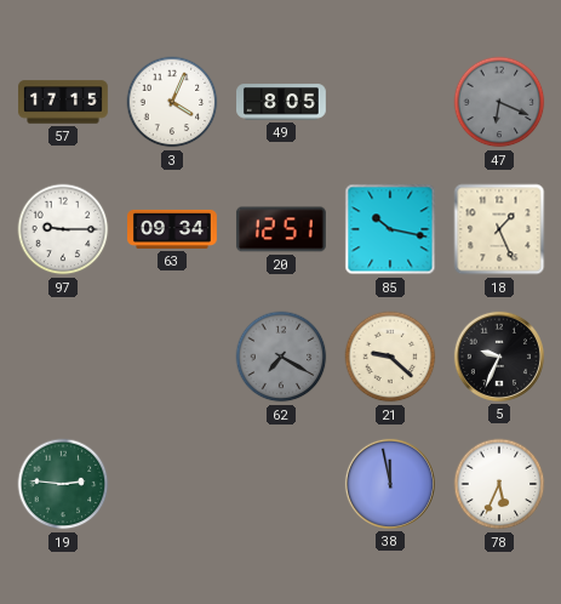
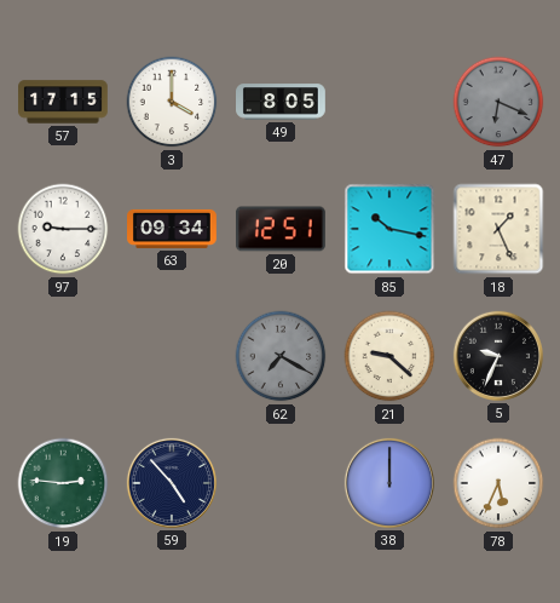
3: 4:04 -> 4:00 (172, 102)
59: none -> 4:53 (172, 483)
38: 11:58 -> 12:00 (389, 483)
